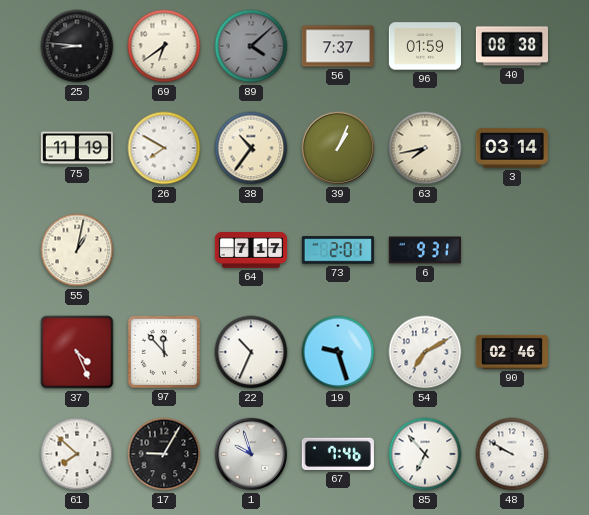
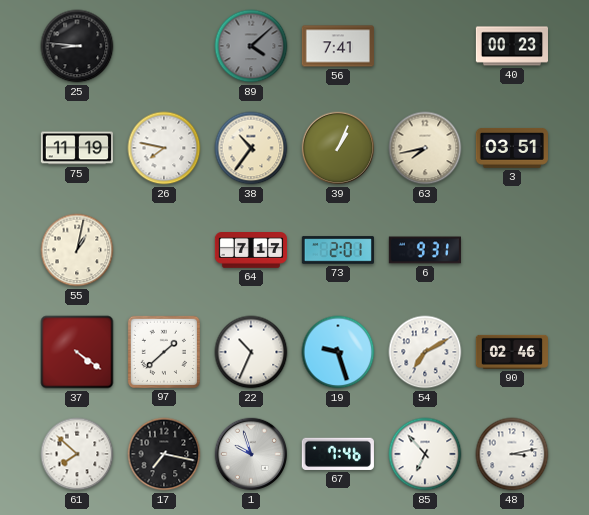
69: 6:39 -> none (164, 46)
56: 7:37 -> 7:41 (337, 46)
96: 01:59 -> none (424, 46)
40: 08:38 -> 00:23 (511, 46)
26: 7:50 -> 7:47 (164, 148)
3: 03:14 -> 03:51 (512, 148)
37: 4:26 -> 4:21 (77, 352)
97: 11:53 -> 1:38 (164, 352)
17: 9:05 -> 7:17 (164, 454)
48: 9:50 -> 3:13 (512, 454)
